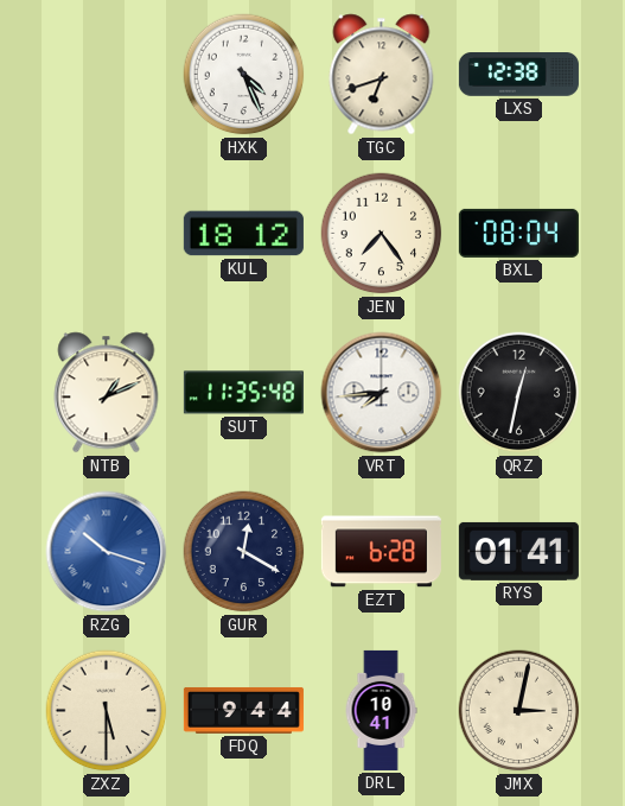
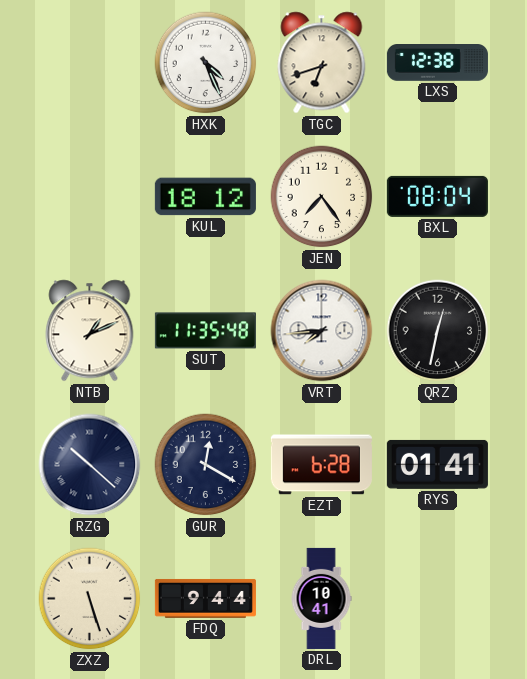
RZG: 10:18 -> 10:22 (90, 465)
RZG dial: blue -> navy (90, 465)
ZXZ: 5:30 -> 5:27 (90, 599)
JMX: 3:02 -> none (519, 711)
